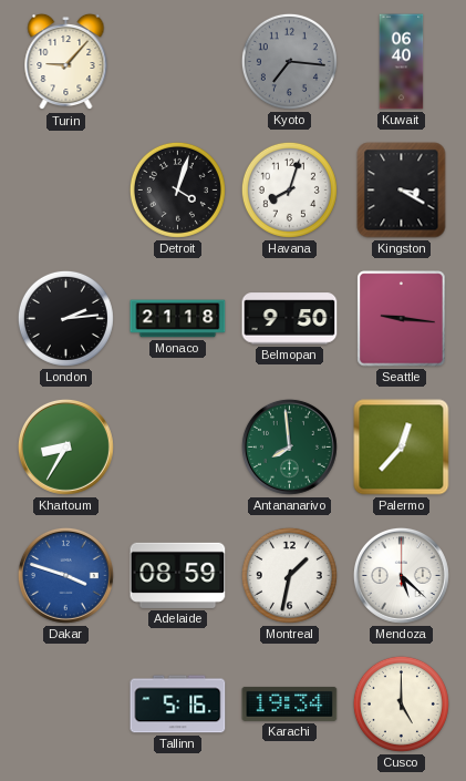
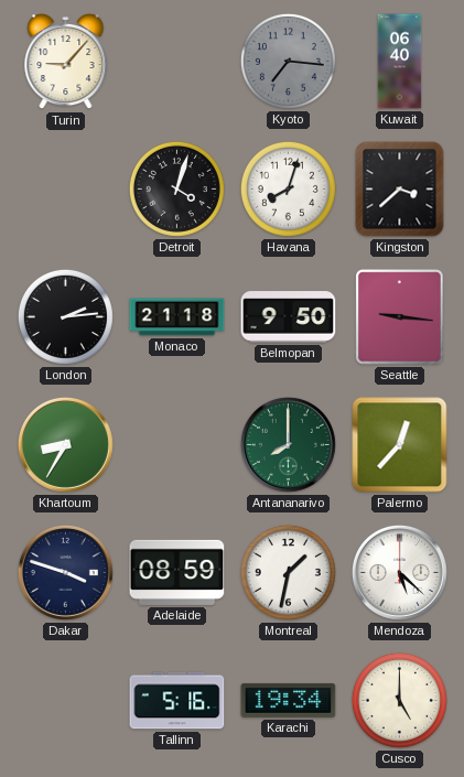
Kingston: 3:20 -> 3:38 (400, 190)
Antananarivo: 7:59 -> 8:00 (288, 444)
Dakar dial: blue -> navy (65, 572)
